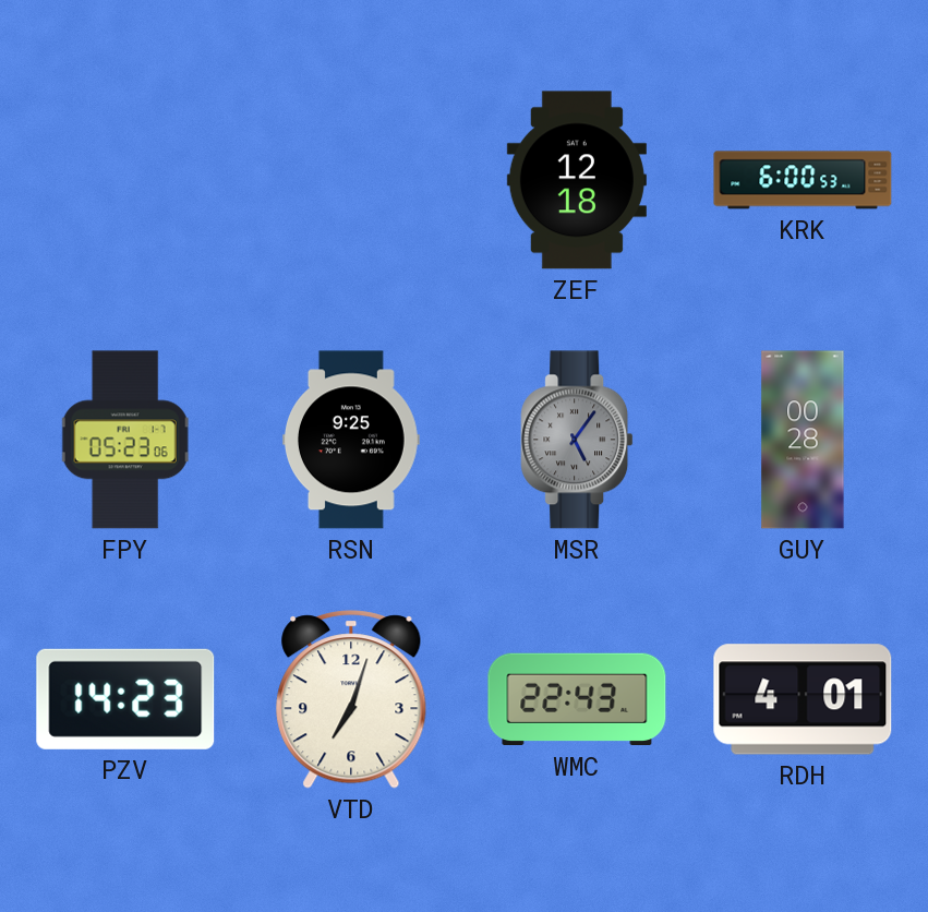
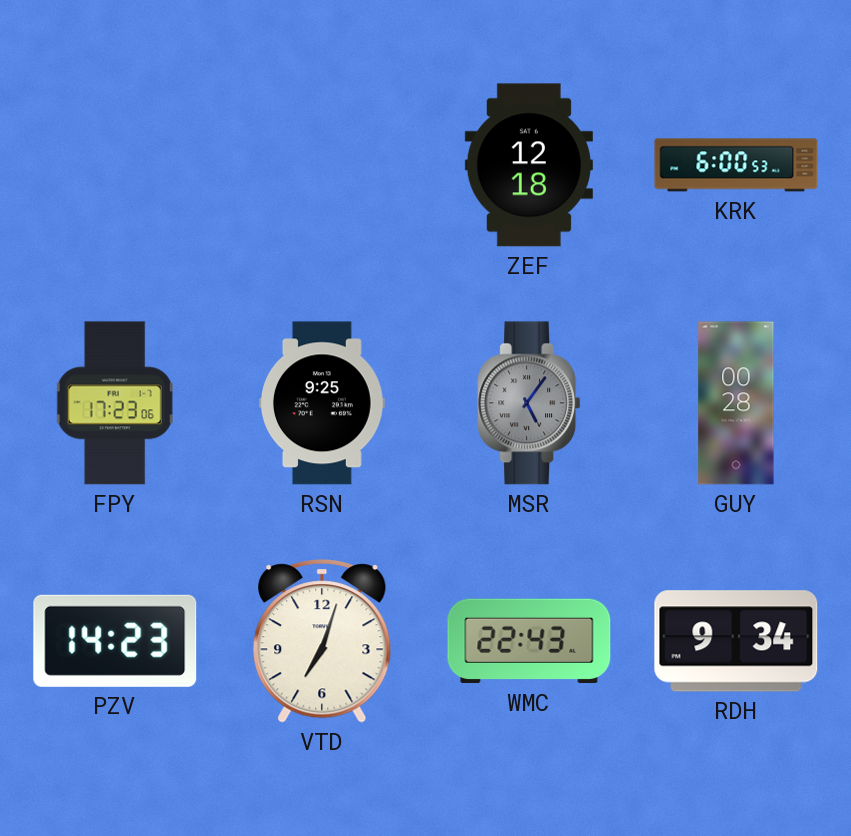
FPY: 05:23 -> 17:23 (115, 403)
RDH: 4:01 -> 9:34 (736, 641)
